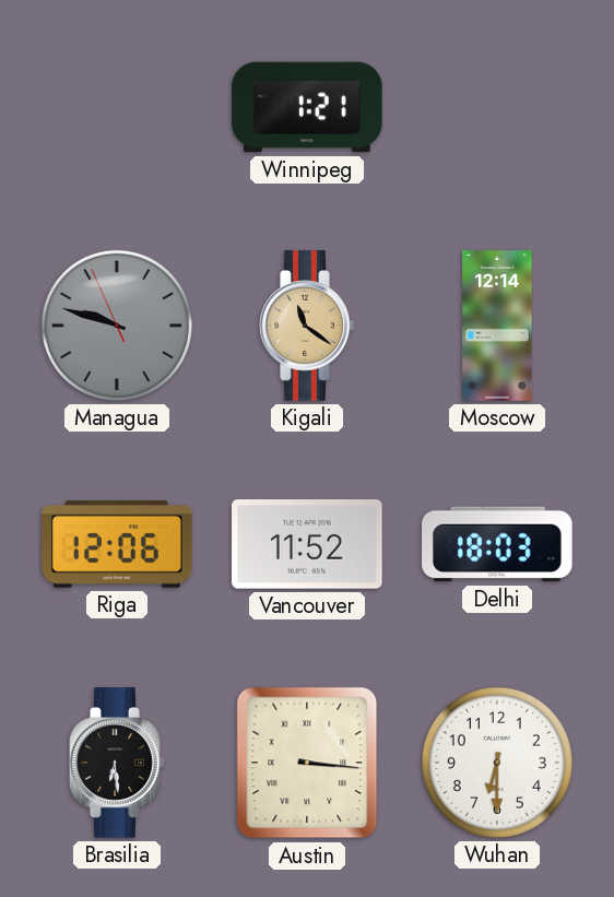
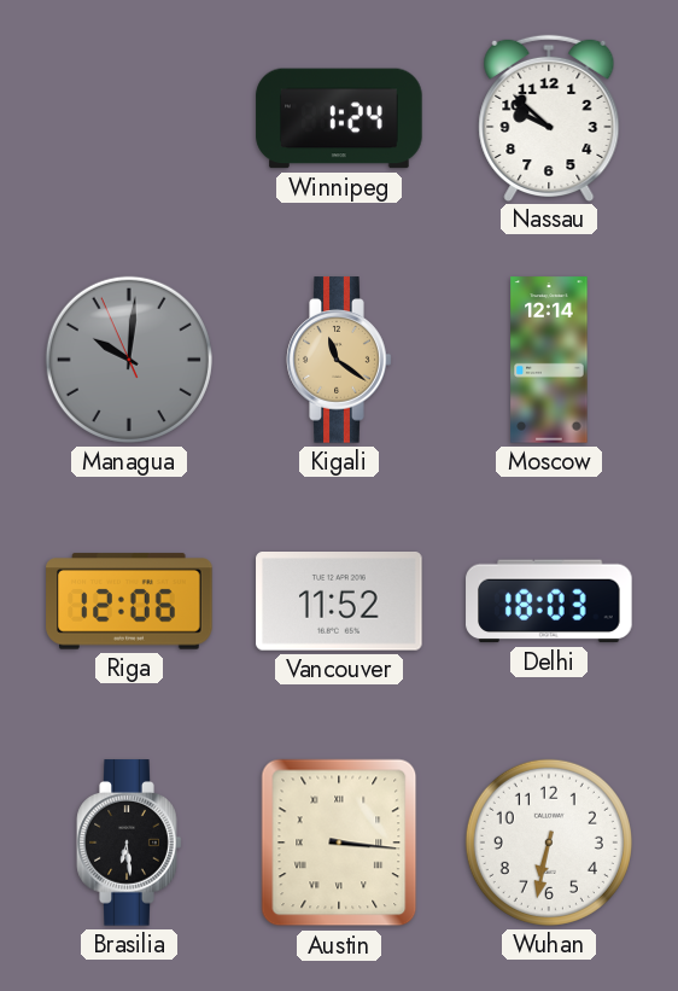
Winnipeg: 1:21 -> 1:24 (339, 118)
Nassau: none -> 9:52 (549, 117)
Managua: 9:47 -> 10:00 (129, 360)
Wuhan: 6:30 -> 6:32 (549, 843)
